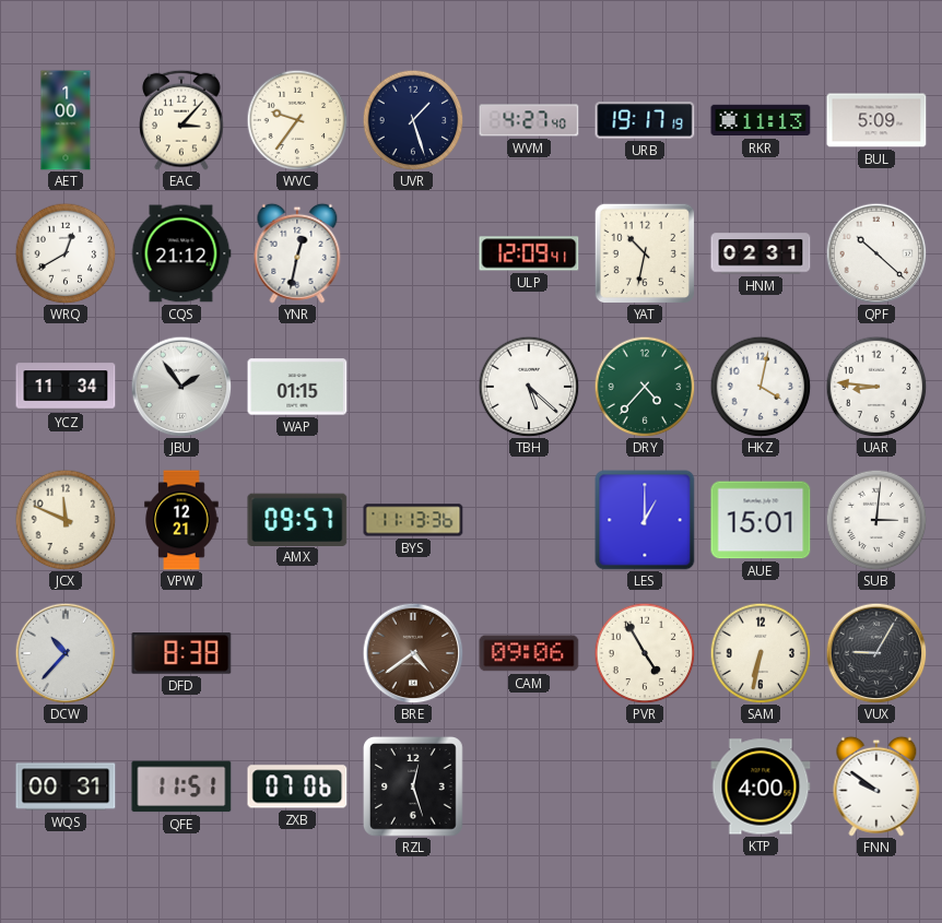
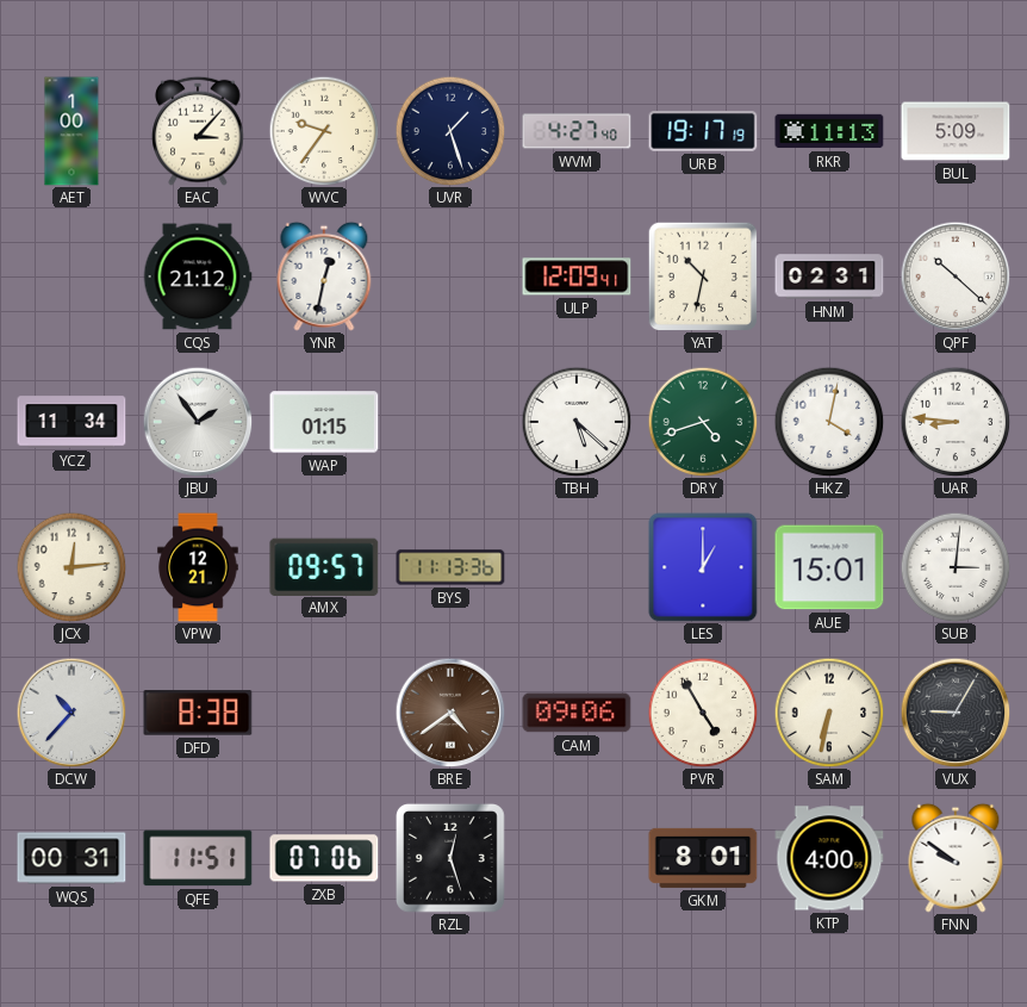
WRQ: 12:40 -> none (66, 253)
DRY: 4:37 -> 4:42 (703, 422)
JCX: 11:49 -> 12:14 (71, 567)
GKM: none -> 8:01 (703, 858)
